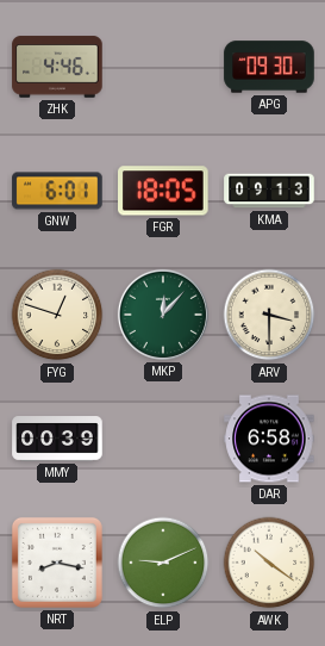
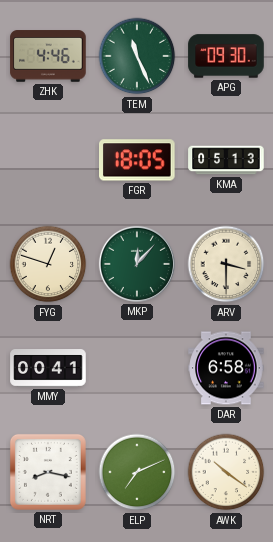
TEM: none -> 11:26 (137, 56)
GNW: 6:01 -> none (57, 191)
KMA: 09:13 -> 05:13 (226, 160)
MMY: 00:39 -> 00:41 (48, 369)
ELP: 9:11 -> 7:11 (137, 472)
